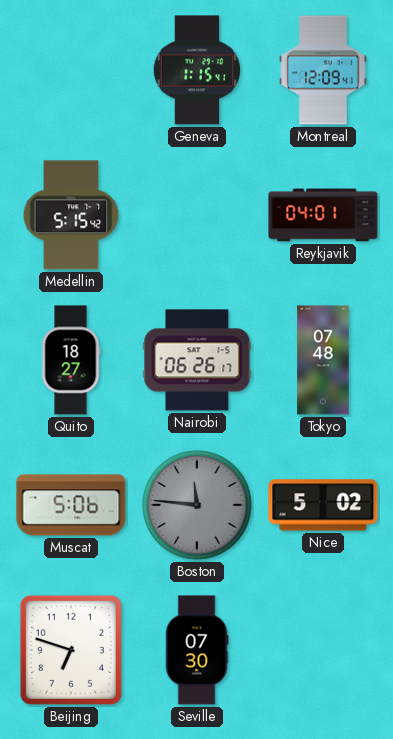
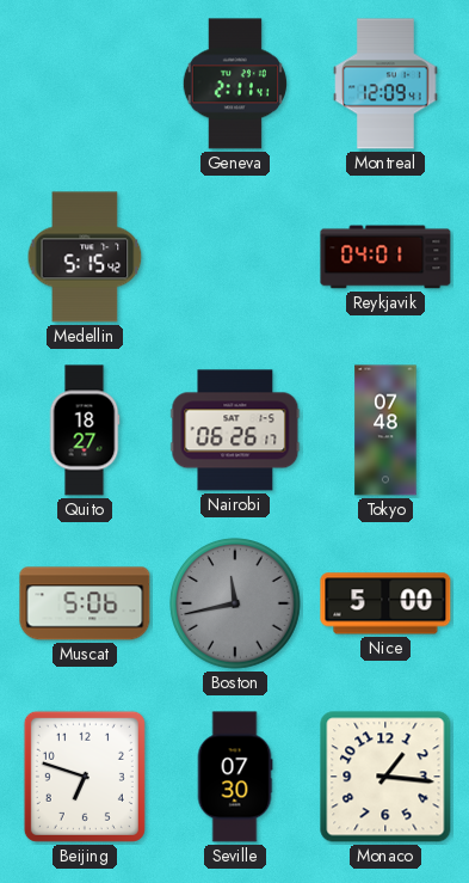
Geneva: 1:15 -> 2:11 (234, 84)
Boston: 11:46 -> 11:43 (235, 603)
Nice: 5:02 -> 5:00 (385, 603)
Monaco: none -> 1:16 (385, 777)
